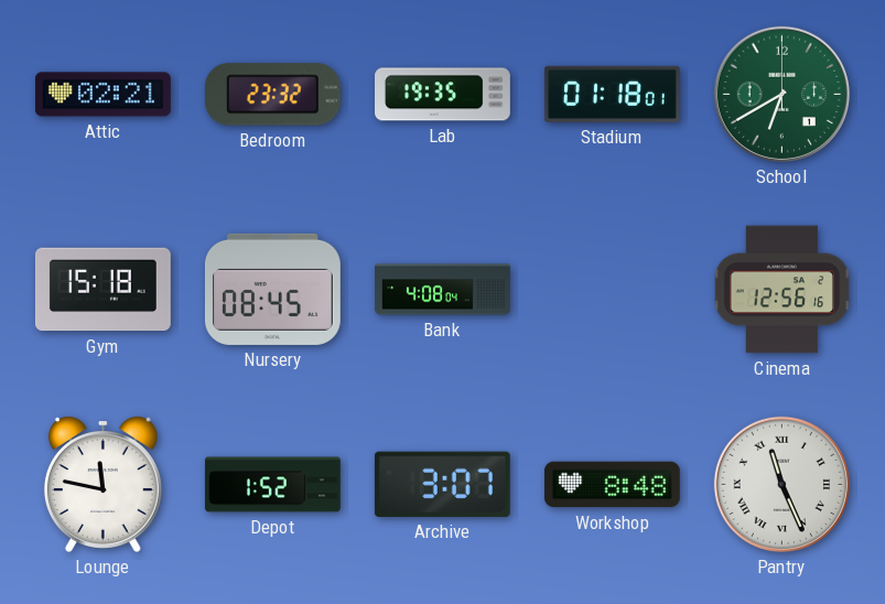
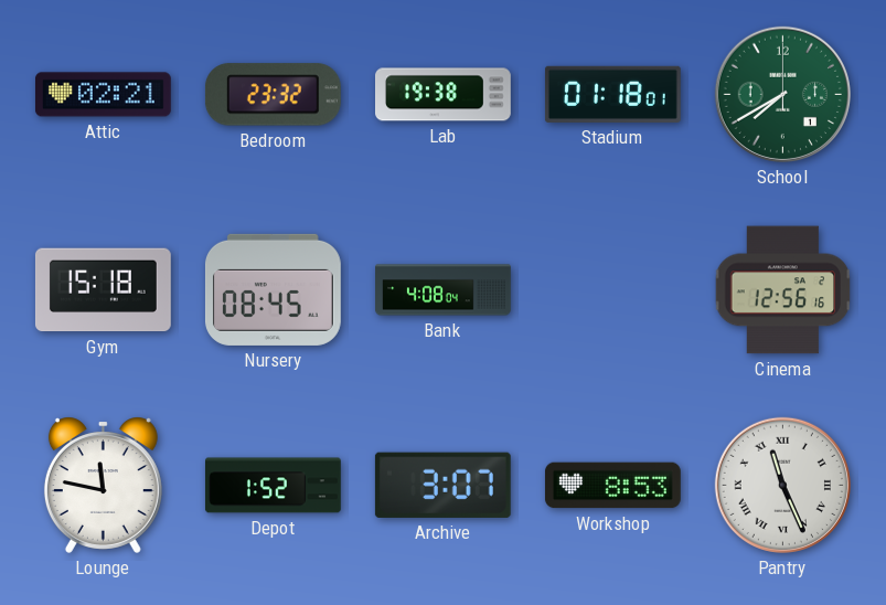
Lab: 19:35 -> 19:38 (444, 95)
School: 6:40 -> 7:40 (782, 94)
Workshop: 8:48 -> 8:53 (613, 486)
